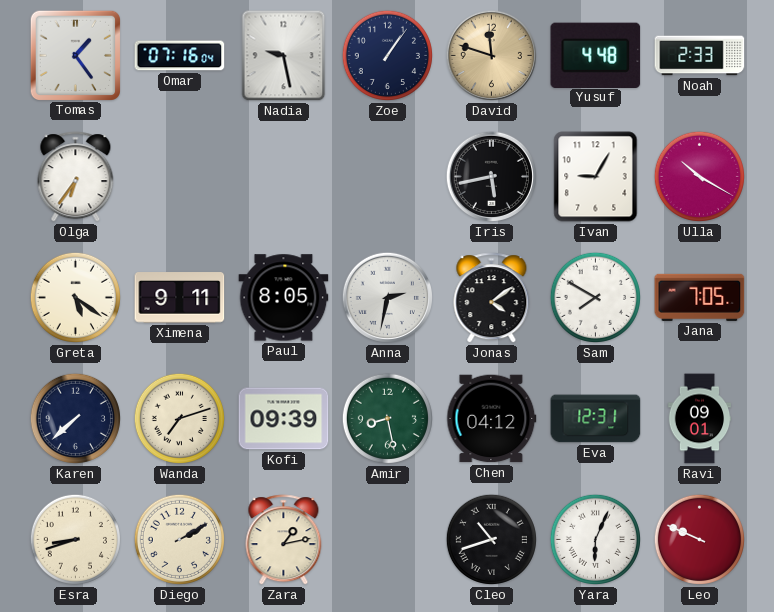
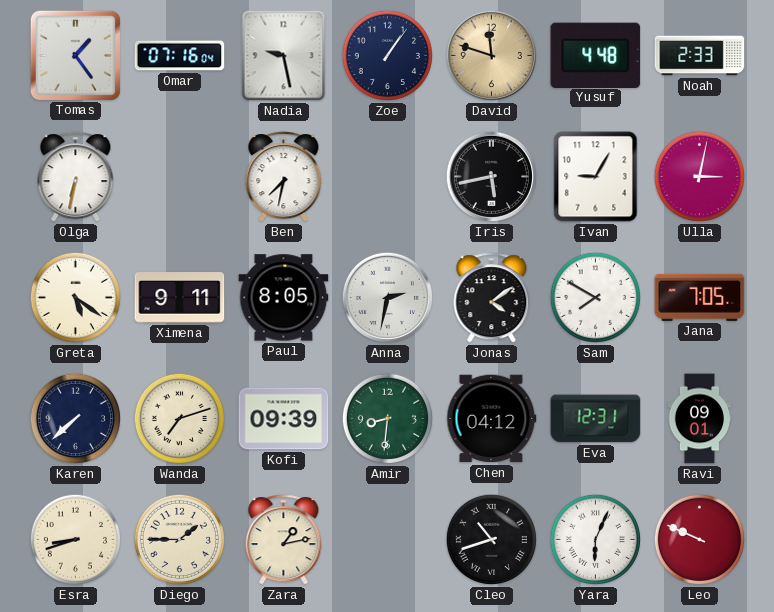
Olga: 6:36 -> 6:32 (76, 177)
Ben: none -> 7:32 (284, 177)
Ulla: 10:20 -> 3:02 (699, 176)
Amir: 8:28 -> 8:31 (387, 418)
Diego: 2:10 -> 1:45 (179, 539)
